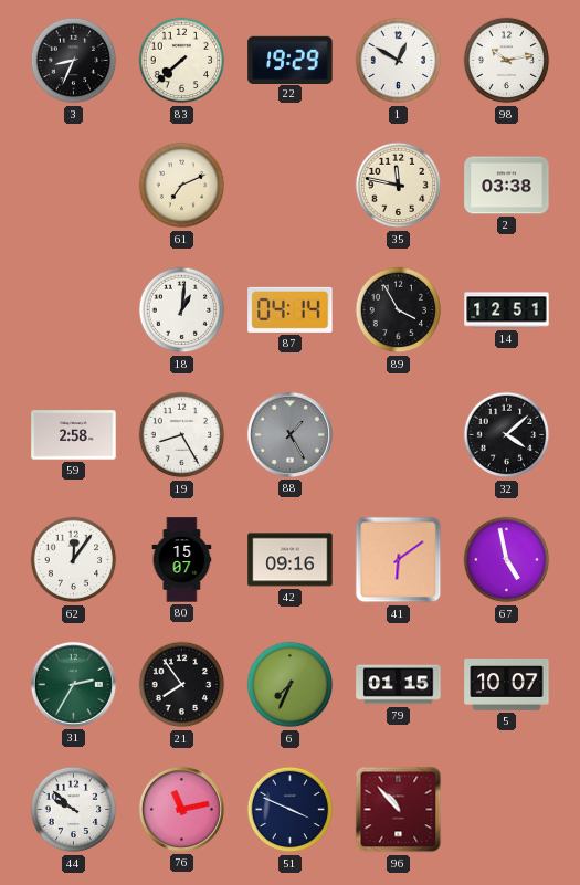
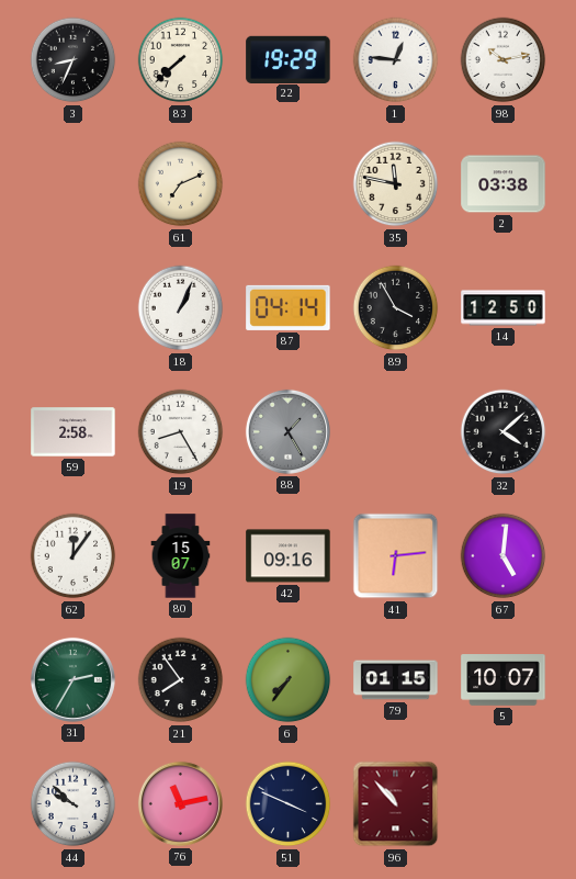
1: 12:50 -> 12:46 (396, 60)
18: 1:01 -> 1:04 (181, 308)
14: 12:51 -> 12:50 (504, 308)
41: 6:09 -> 6:14 (396, 556)
67: 4:58 -> 5:01 (504, 556)
6: 7:34 -> 7:36 (289, 680)
